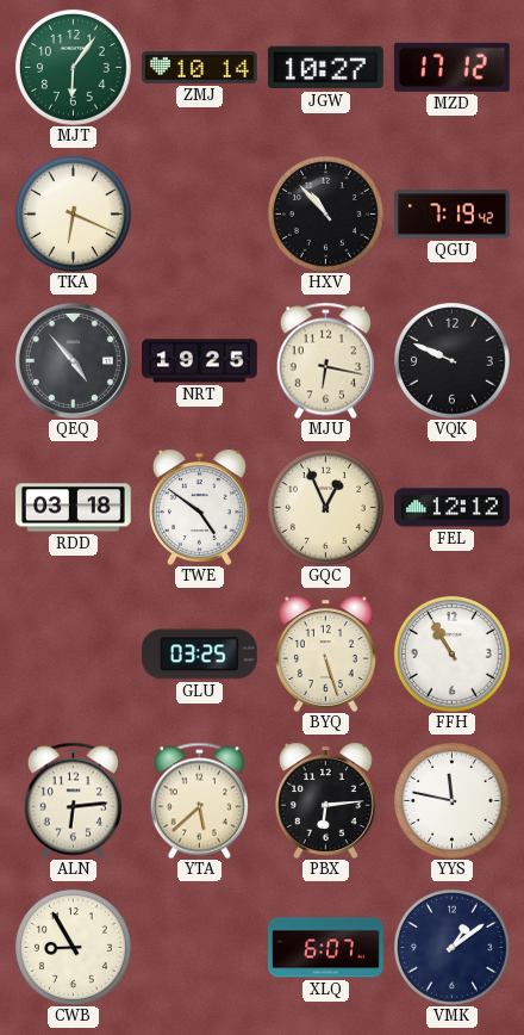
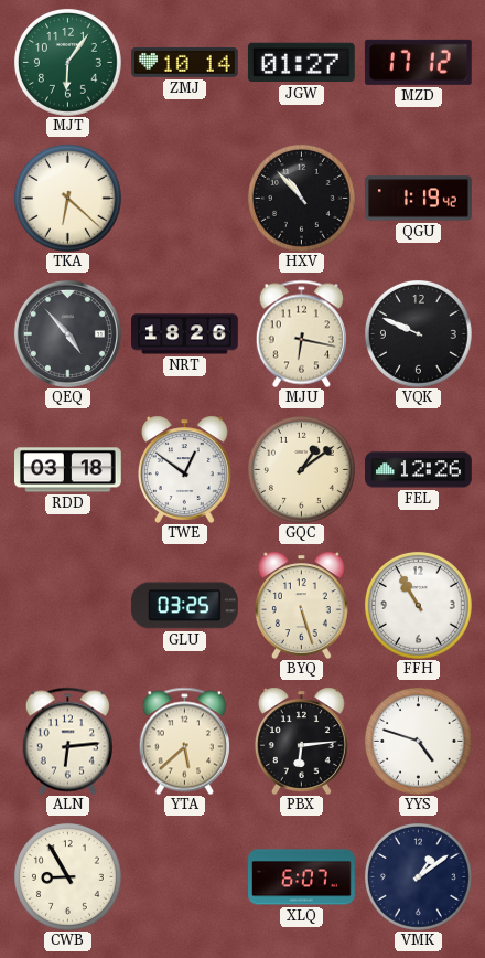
JGW: 10:27 -> 01:27 (301, 63)
TKA: 6:19 -> 6:22 (68, 199)
QGU: 7:19 -> 1:19 (419, 199)
NRT: 19:25 -> 18:26 (185, 334)
TWE: 4:51 -> 12:51 (184, 469)
GQC: 12:56 -> 1:09 (302, 470)
FEL: 12:12 -> 12:26 (419, 470)
YYS: 11:47 -> 4:48 (419, 742)
